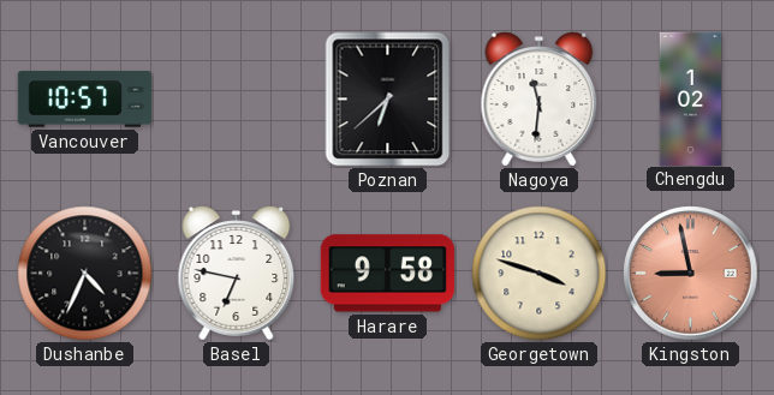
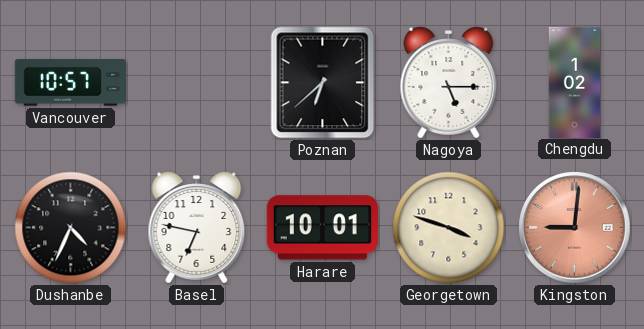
Nagoya: 11:31 -> 5:15 (449, 83)
Harare: 9:58 -> 10:01 (322, 228)
Kingston: 8:58 -> 9:01 (575, 228)
